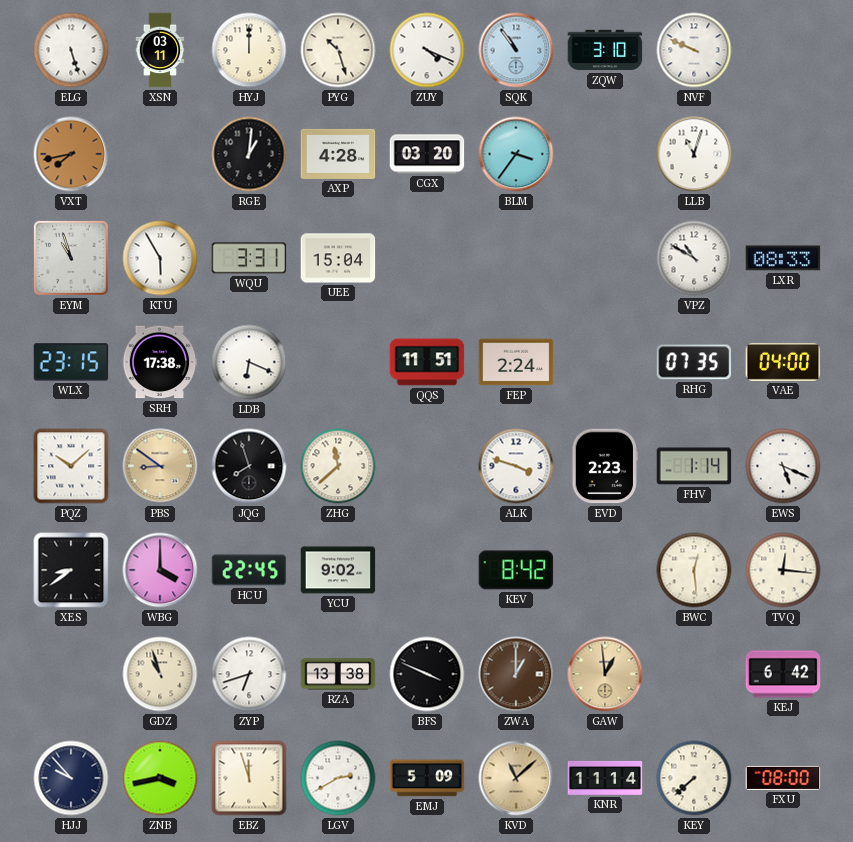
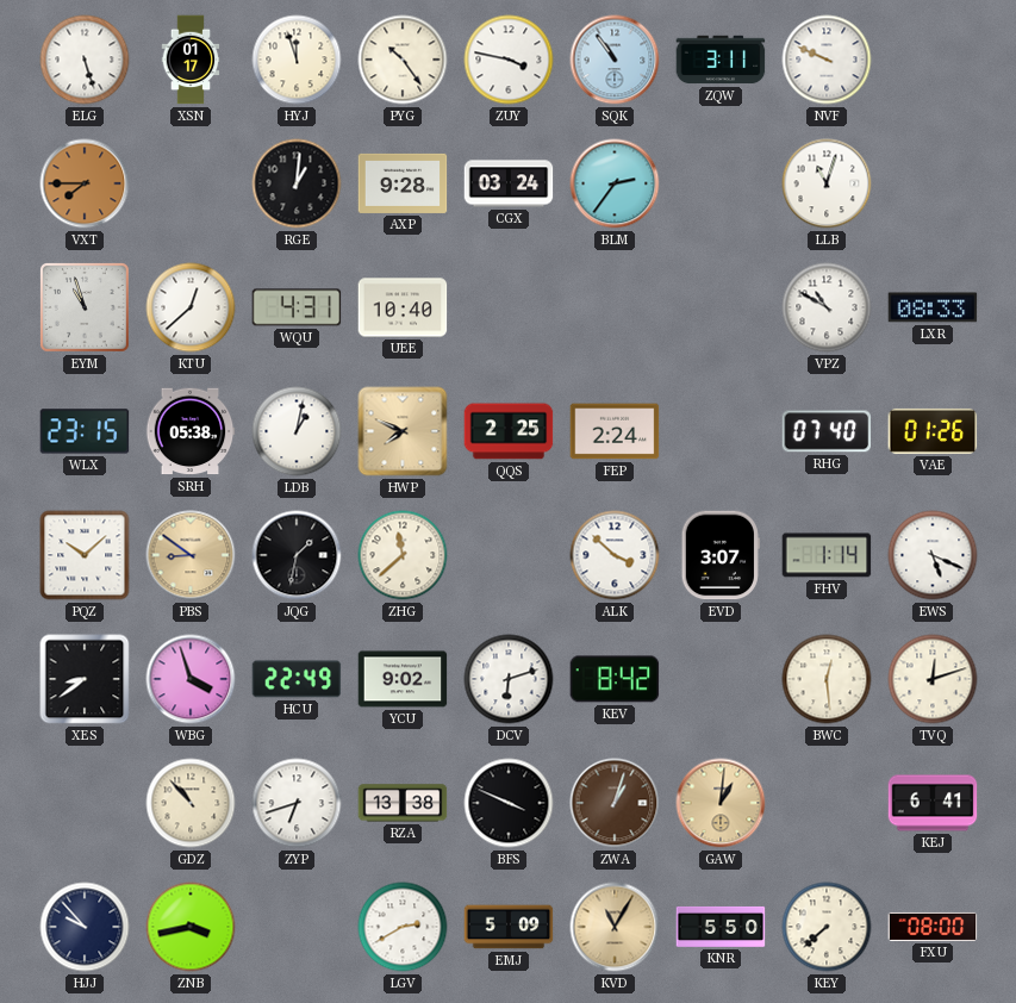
XSN: 03:11 -> 01:17 (191, 60)
HYJ: 12:00 -> 11:57 (297, 60)
PYG: 10:27 -> 10:24 (403, 60)
ZUY: 4:19 -> 3:47 (509, 60)
ZQW: 3:10 -> 3:11 (721, 60)
VXT: 7:43 -> 7:45 (85, 183)
AXP: 4:28 -> 9:28 (403, 183)
CGX: 03:20 -> 03:24 (509, 183)
BLM: 3:36 -> 2:36 (615, 183)
KTU: 5:55 -> 12:38 (191, 307)
WQU: 3:31 -> 4:31 (297, 307)
UEE: 15:04 -> 10:40 (403, 307)
SRH: 17:38 -> 05:38 (191, 431)
LDB: 6:19 -> 1:02 (297, 431)
HWP: none -> 7:49 (403, 431)
QQS: 11:51 -> 2:25 (509, 431)
RHG: 07:35 -> 07:40 (827, 431)
VAE: 04:00 -> 01:26 (933, 431)
JQG: 7:57 -> 1:32 (297, 555)
ALK: 3:48 -> 3:52 (615, 555)
EVD: 2:23 -> 3:07 (721, 555)
WBG: 4:00 -> 3:57 (191, 679)
HCU: 22:45 -> 22:49 (297, 679)
DCV: none -> 6:12 (509, 679)
TVQ: 12:16 -> 12:12 (933, 679)
GDZ: 10:57 -> 10:53 (191, 803)
ZWA: 1:00 -> 1:03 (615, 803)
GAW: 12:59 -> 1:01 (721, 803)
KEJ: 6:42 -> 6:41 (933, 803)
EBZ: 11:57 -> none (249, 778)
KVD: 11:08 -> 11:05 (615, 927)
KNR: 11:14 -> 5:50 (721, 927)
